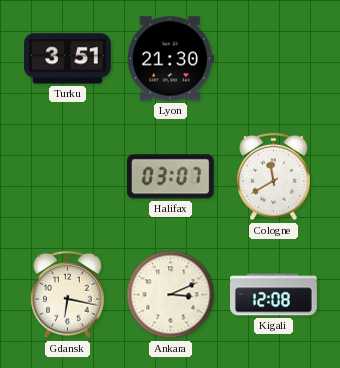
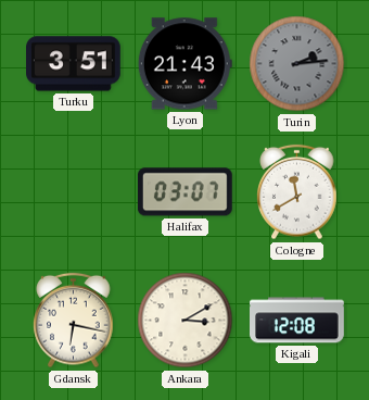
Lyon: 21:30 -> 21:43 (184, 64)
Turin: none -> 2:14 (297, 64)
Ankara: 3:11 -> 3:10 (186, 321)
